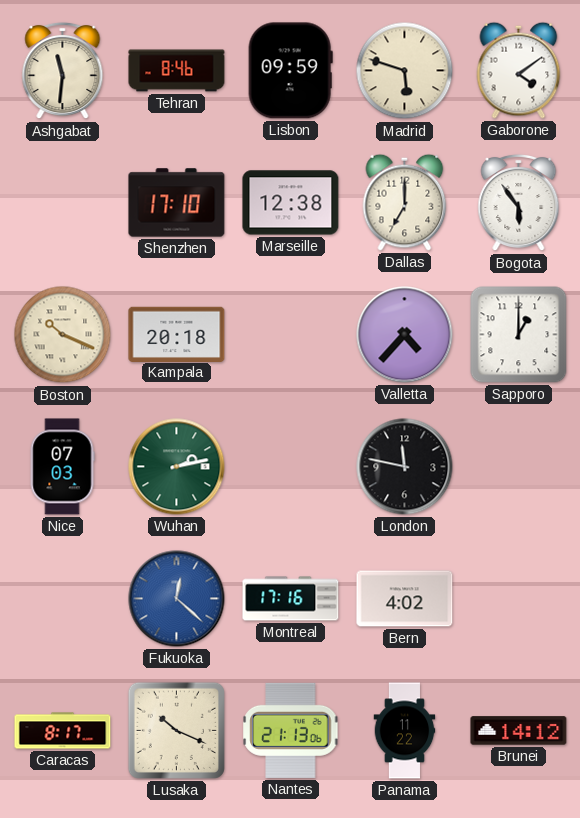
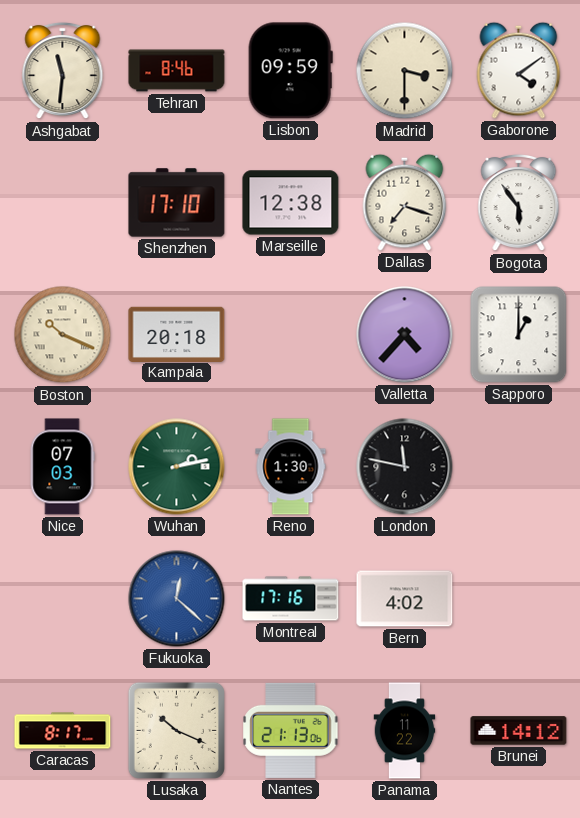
Madrid: 5:48 -> 3:30 (405, 71)
Dallas: 7:00 -> 7:18 (405, 202)
Reno: none -> 1:30 (291, 467)
